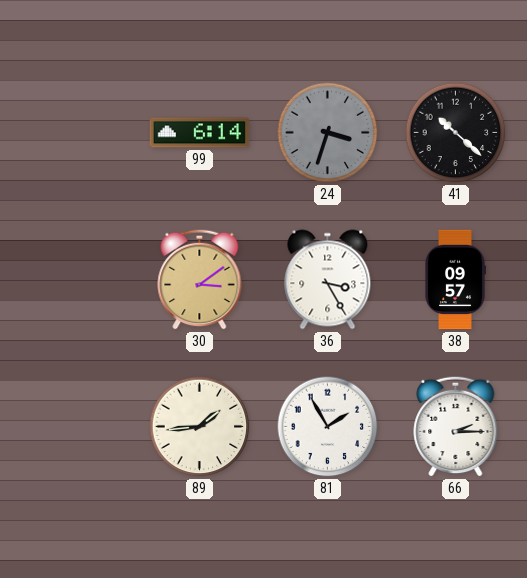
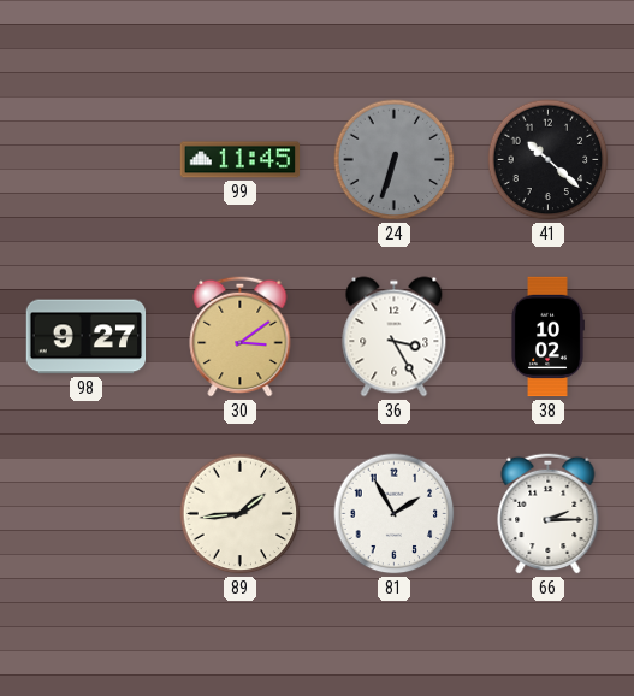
99: 6:14 -> 11:45 (241, 160)
24: 3:33 -> 6:33 (395, 160)
98: none -> 9:27 (87, 337)
38: 09:57 -> 10:02 (547, 337)
